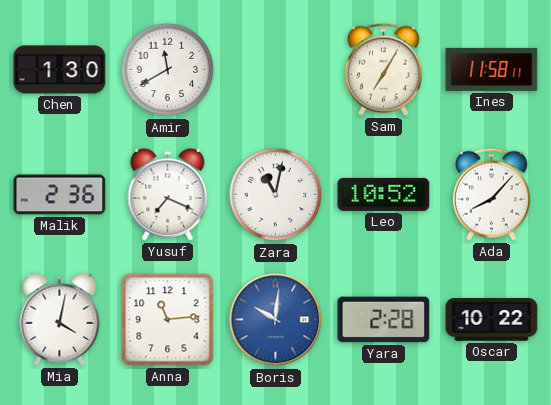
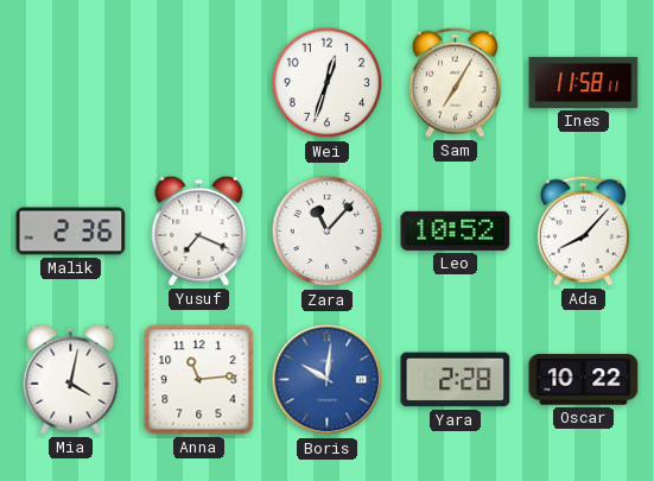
Chen: 1:30 -> none (60, 70)
Amir: 11:40 -> none (168, 70)
Wei: none -> 12:33 (328, 83)
Zara: 11:02 -> 11:07 (328, 232)
